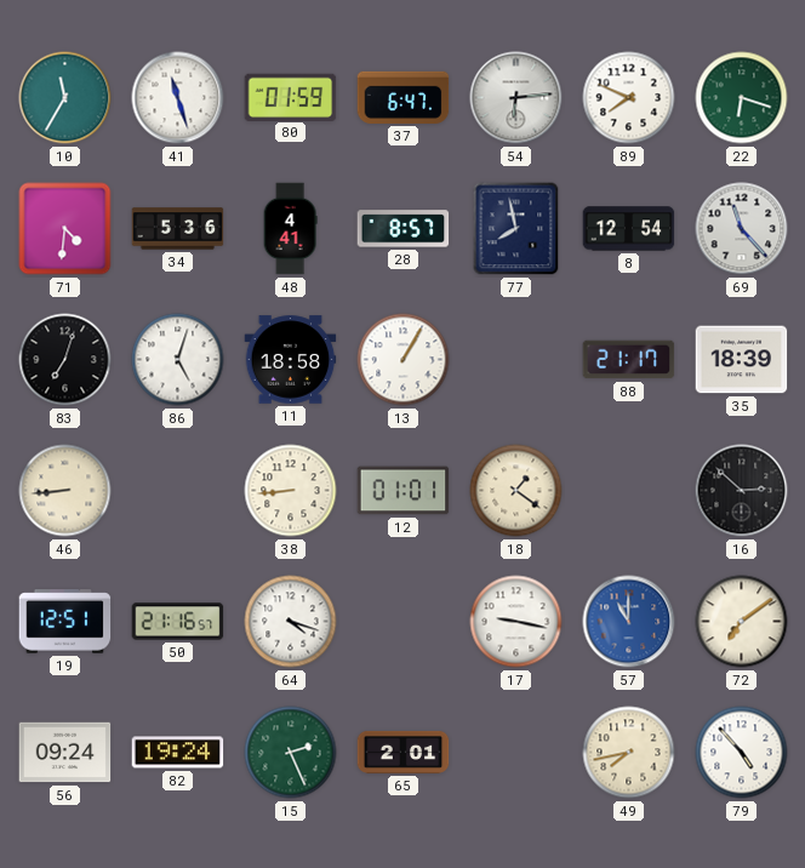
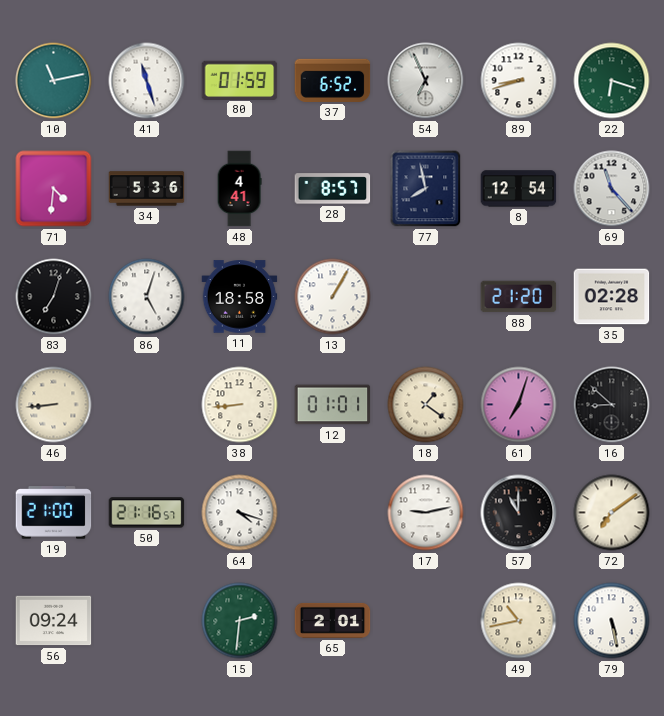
10: 11:35 -> 11:13 (54, 81)
37: 6:47 -> 6:52 (333, 80)
54: 6:14 -> 6:56 (426, 81)
89: 7:49 -> 8:42 (519, 81)
88: 21:17 -> 21:20 (519, 297)
35: 18:39 -> 02:28 (612, 297)
61: none -> 7:03 (519, 405)
16: 2:52 -> 8:52 (612, 405)
19: 12:51 -> 21:00 (54, 513)
17: 9:17 -> 9:13 (426, 513)
57 dial: blue -> black (519, 513)
82: 19:24 -> none (178, 753)
15: 2:26 -> 2:31 (240, 621)
49: 7:43 -> 10:43 (519, 621)
79: 4:53 -> 5:28 (612, 621)
